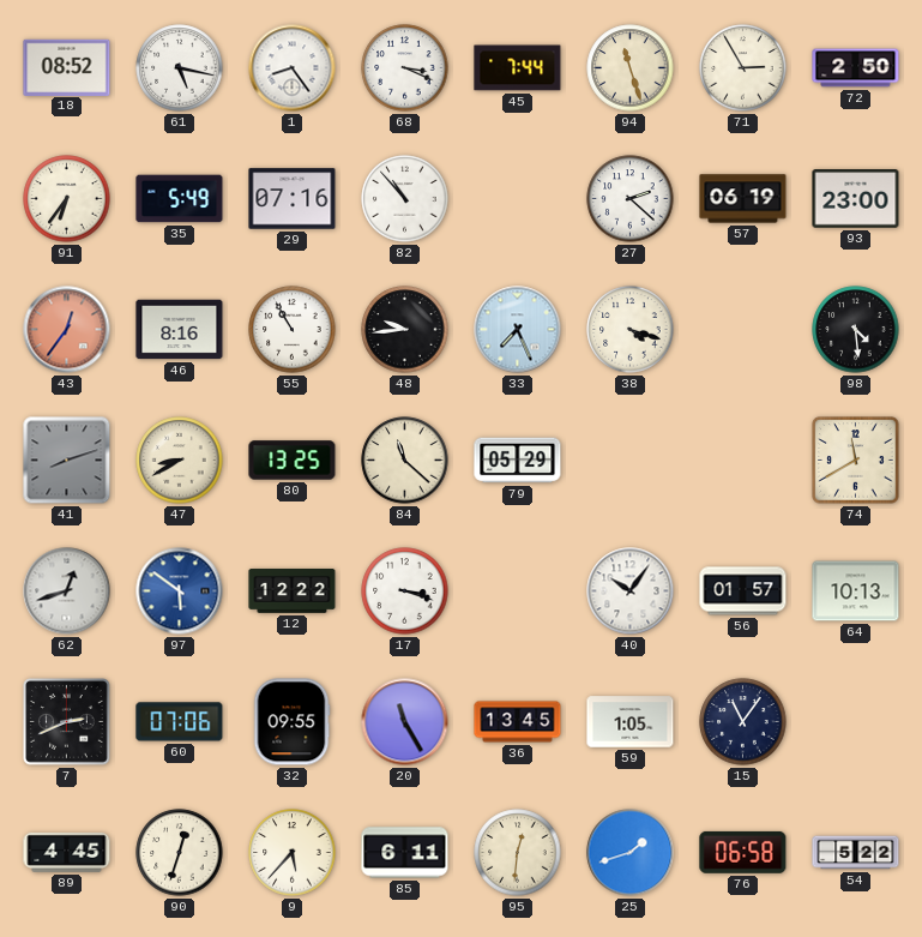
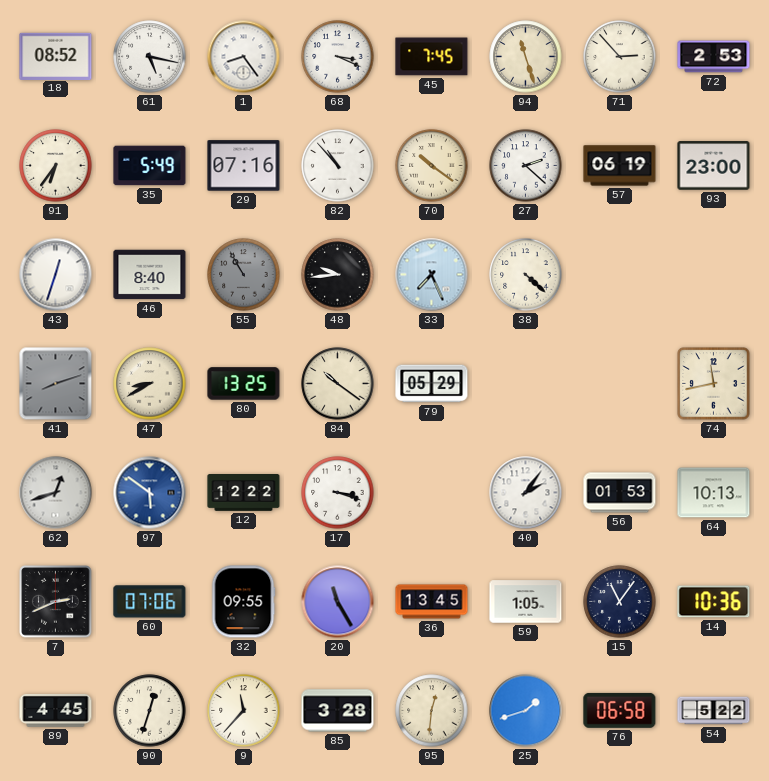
45: 7:44 -> 7:45 (432, 57)
71: 2:55 -> 2:53 (620, 57)
72: 2:50 -> 2:53 (714, 57)
70: none -> 10:21 (432, 166)
43: 12:36 -> 12:33 (56, 275)
43 dial: salmon -> white (56, 275)
46: 8:16 -> 8:40 (150, 275)
55 dial: white -> grey (244, 275)
38: 4:18 -> 4:22 (526, 275)
98: 4:29 -> none (856, 330)
84: 11:22 -> 10:21 (338, 384)
74: 11:40 -> 11:43 (714, 384)
40: 10:06 -> 2:06 (526, 493)
56: 01:57 -> 01:53 (620, 493)
14: none -> 10:36 (714, 602)
9: 5:37 -> 11:37 (244, 711)
85: 6:11 -> 3:28 (338, 711)
